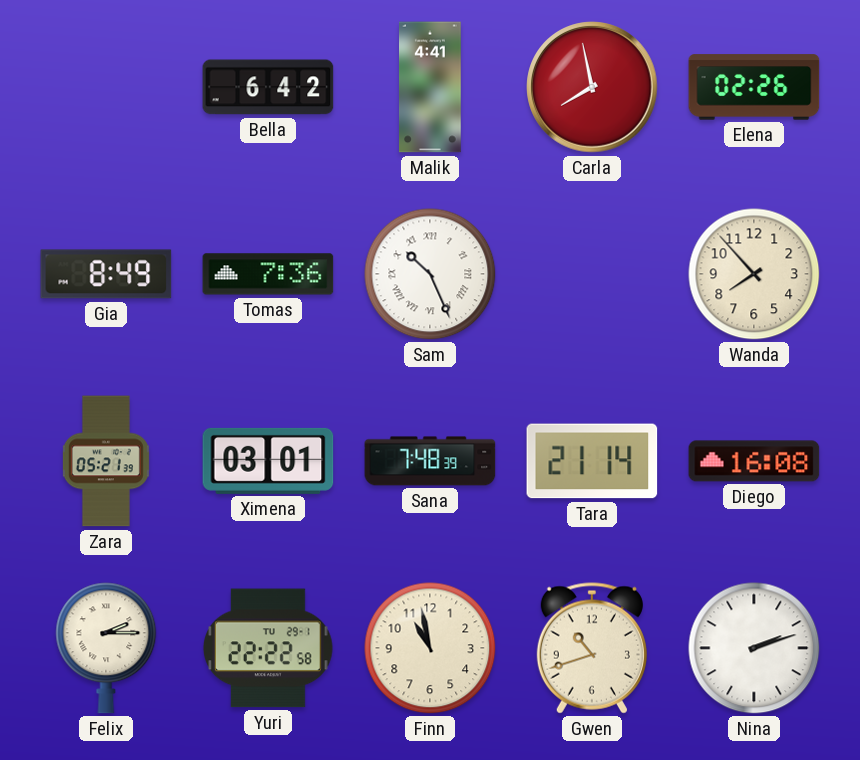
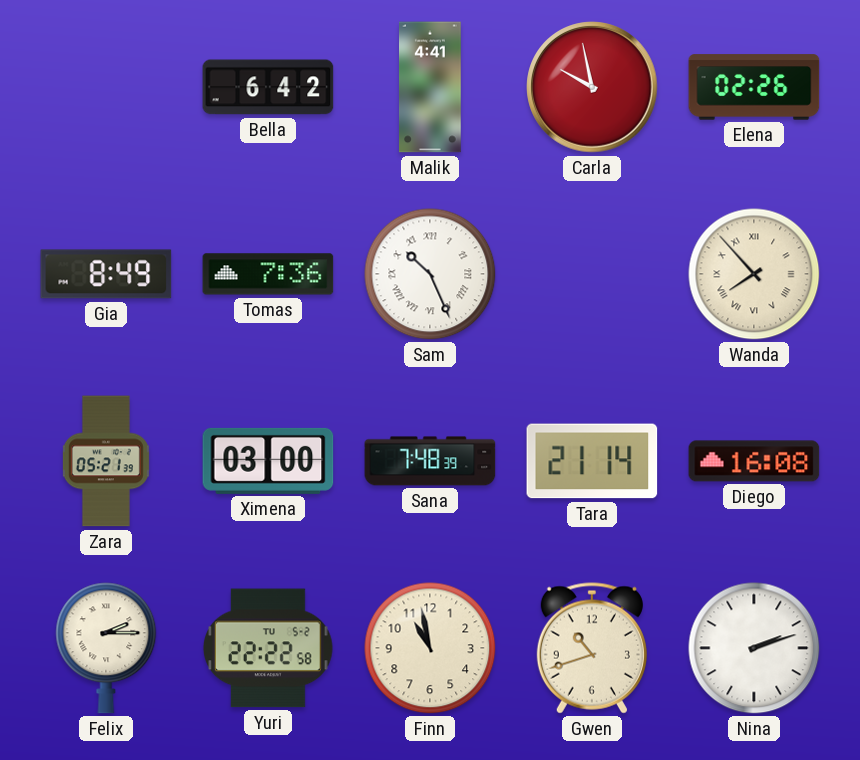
Carla: 7:58 -> 9:58 (592, 87)
Wanda numerals: Arabic -> Roman (754, 274)
Ximena: 03:01 -> 03:00 (268, 461)
Yuri date: TU 29-1 -> TU 5-2 (268, 648)
